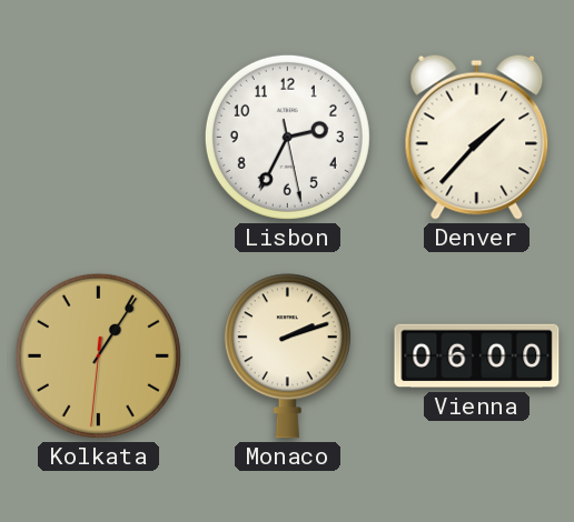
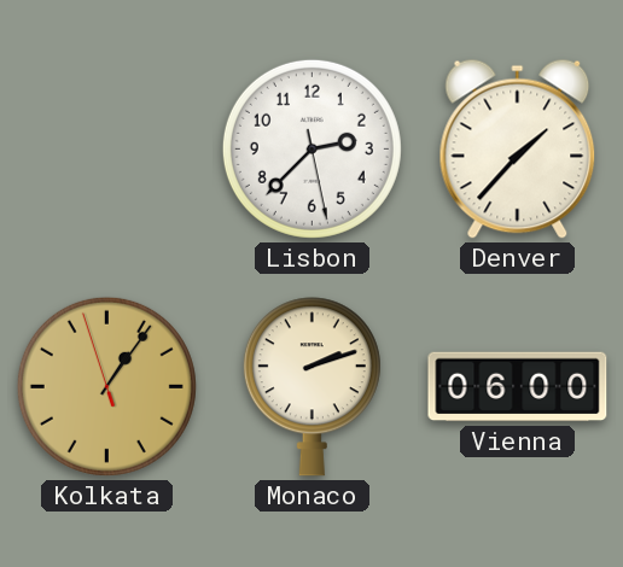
Lisbon: 2:34 -> 2:37 (311, 148)
Kolkata: 1:05:31 -> 1:05:57 (106, 386)
